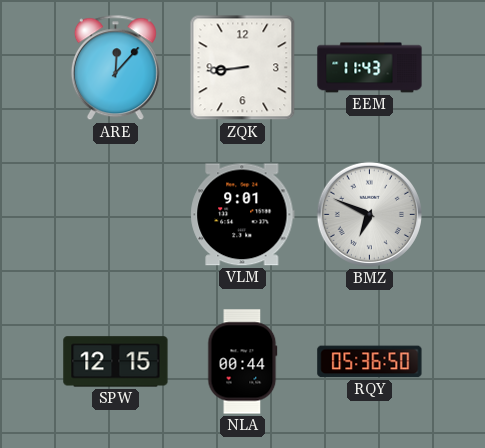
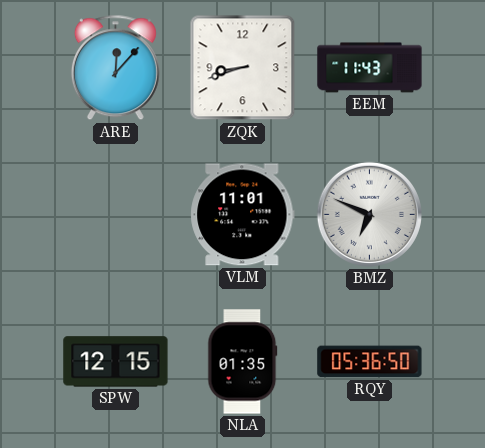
ZQK: 8:44 -> 8:42 (243, 68)
VLM: 9:01 -> 11:01 (243, 215)
NLA: 00:44 -> 01:35 (243, 362)
